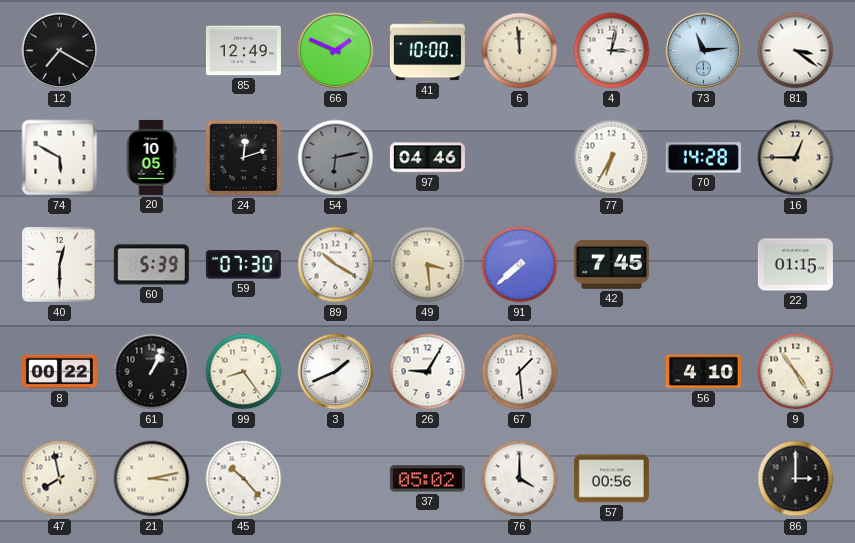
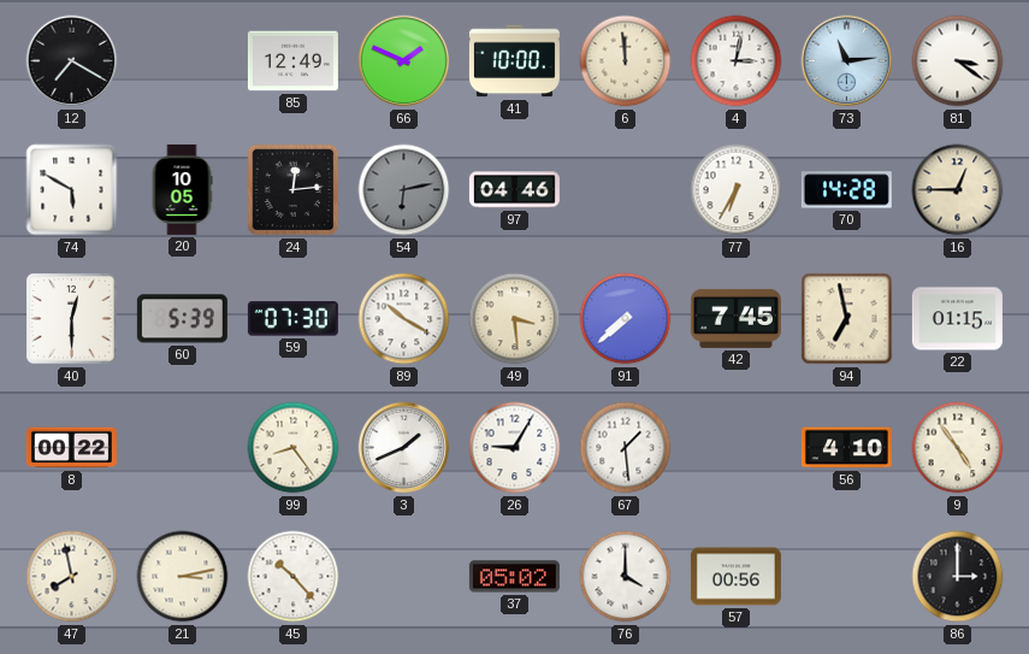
24: 12:12 -> 12:14 (294, 190)
94: none -> 6:58 (847, 319)
61: 1:04 -> none (152, 372)
